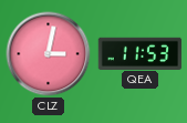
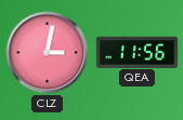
QEA: 11:53 -> 11:56 (138, 52)
